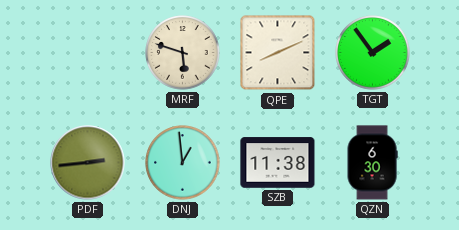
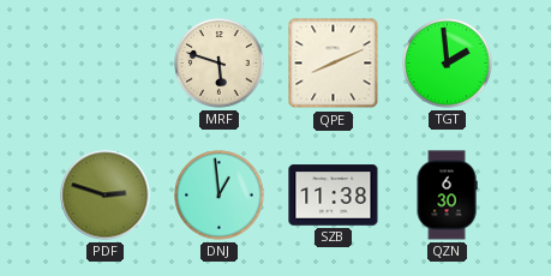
TGT: 1:54 -> 1:59 (448, 64)
PDF: 2:44 -> 2:48 (106, 196)
